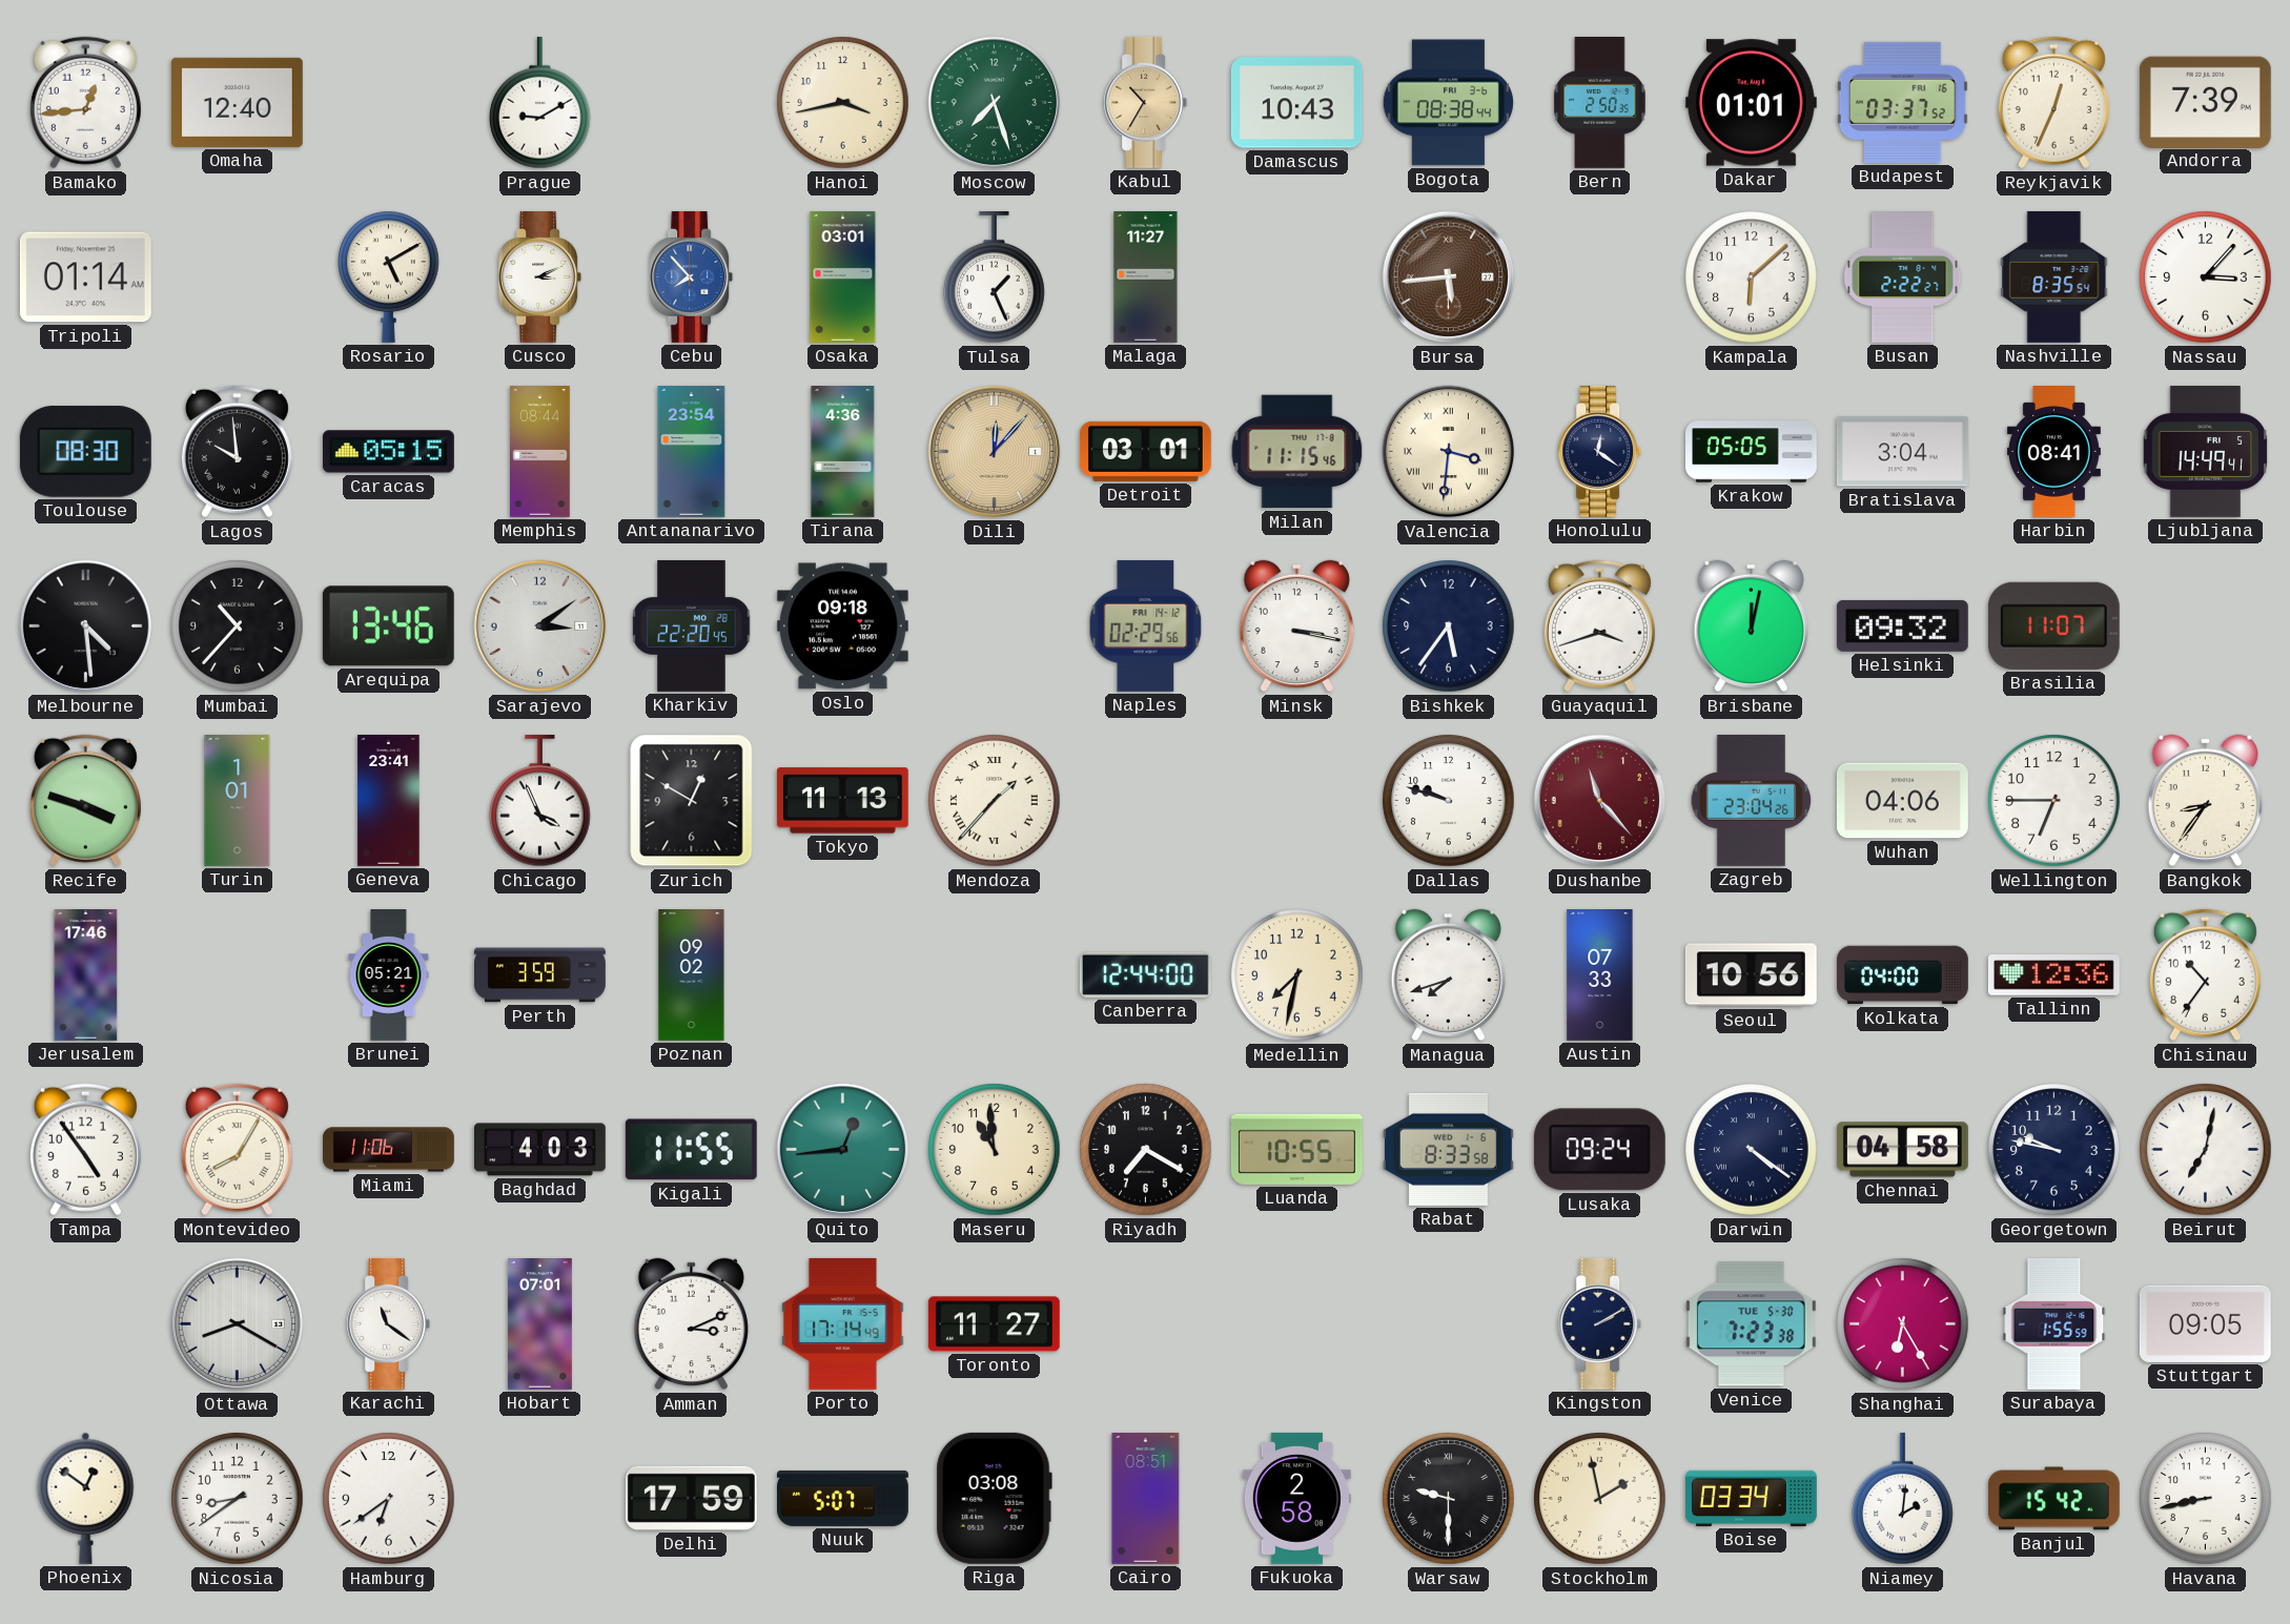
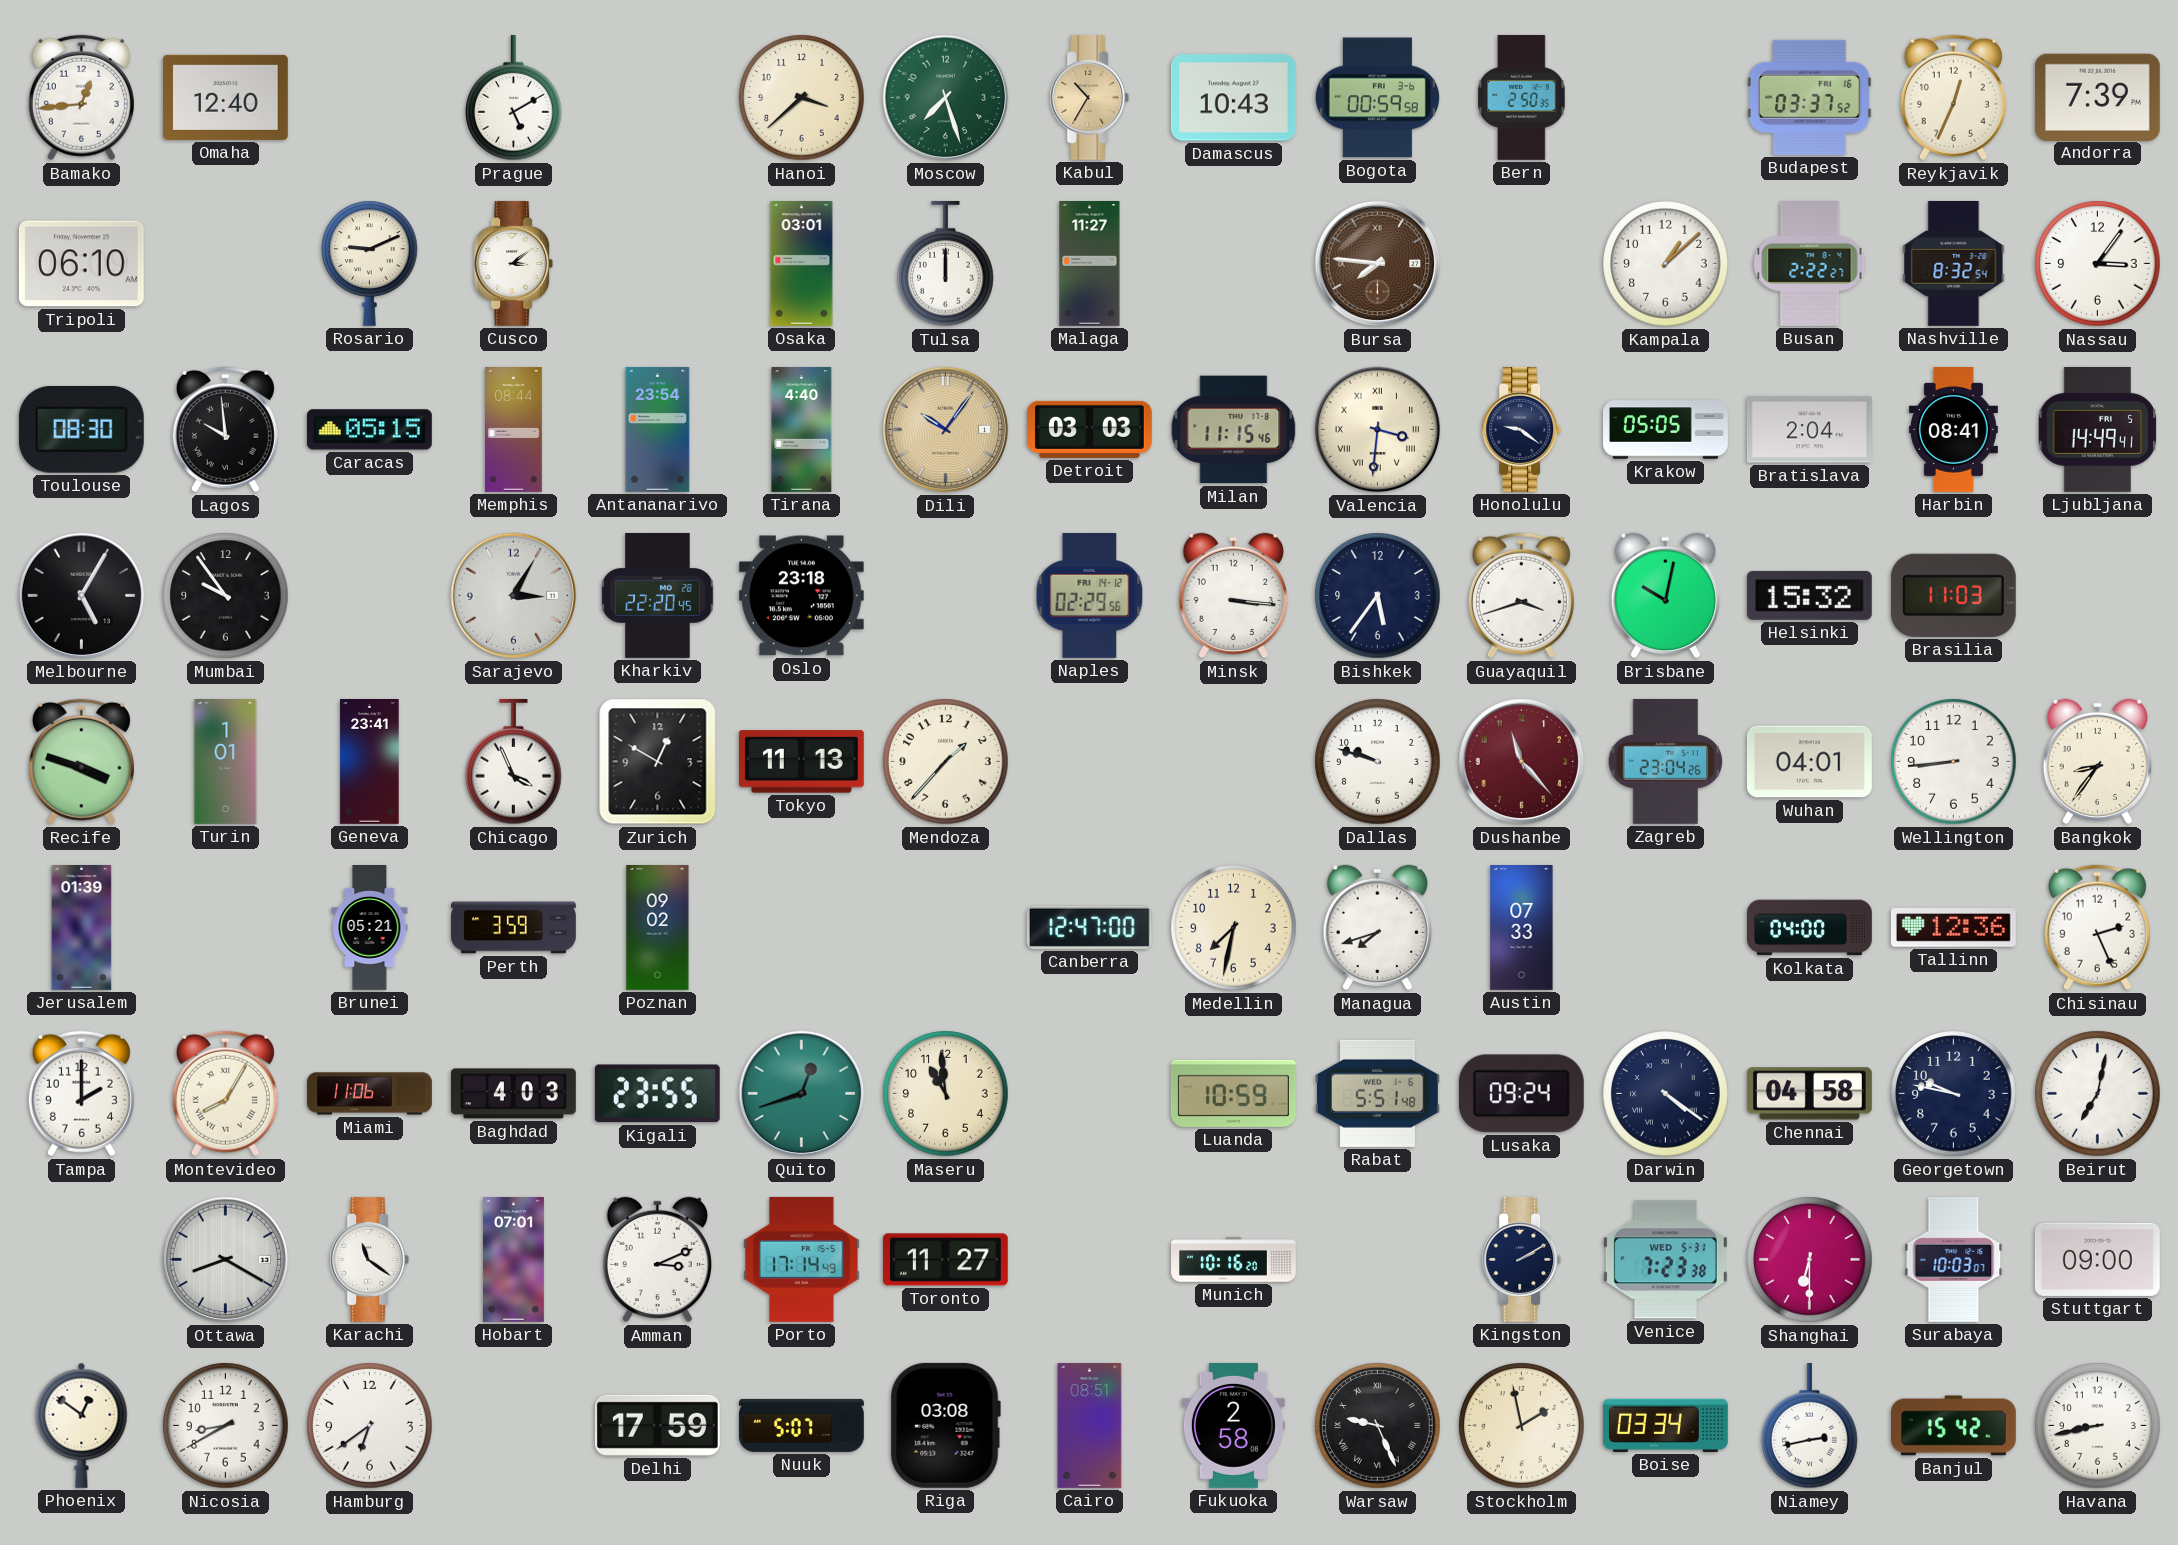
Prague: 9:10 -> 5:10 (514, 98)
Hanoi: 3:43 -> 3:38 (802, 98)
Bogota: 08:38 -> 00:59 (1377, 98)
Dakar: 01:01 -> none (1751, 103)
Tripoli: 01:14 -> 06:10 (81, 264)
Rosario: 5:10 -> 9:11 (370, 263)
Cusco: 3:11 -> 3:09 (514, 263)
Cebu: 7:53 -> none (692, 276)
Tulsa: 1:26 -> 12:00 (946, 264)
Bursa: 5:44 -> 7:46 (1378, 264)
Kampala: 6:08 -> 1:08 (1666, 264)
Nashville: 8:35 -> 8:32 (1954, 263)
Nassau: 3:07 -> 3:06 (2098, 264)
Tirana: 4:36 -> 4:40 (802, 430)
Dili: 12:07 -> 10:06 (946, 430)
Detroit: 03:01 -> 03:03 (1089, 429)
Honolulu: 12:21 -> 9:21 (1522, 429)
Bratislava: 3:04 -> 2:04 (1809, 430)
Melbourne: 4:29 -> 5:05 (82, 596)
Mumbai: 10:37 -> 9:54 (226, 596)
Arequipa: 13:46 -> none (388, 626)
Sarajevo: 3:09 -> 3:05 (514, 596)
Oslo: 09:18 -> 23:18 (801, 596)
Minsk: 3:17 -> 3:16 (1233, 596)
Brisbane: 12:02 -> 10:02 (1665, 596)
Helsinki: 09:32 -> 15:32 (1809, 595)
Brasilia: 11:07 -> 11:03 (1953, 595)
Mendoza numerals: Roman -> Arabic (946, 762)
Wuhan: 04:06 -> 04:01 (1809, 762)
Wellington: 6:45 -> 8:44 (1954, 762)
Jerusalem: 17:46 -> 01:39 (82, 928)
Canberra: 12:44 -> 12:47 (1089, 927)
Seoul: 10:56 -> none (1751, 975)
Chisinau: 10:36 -> 2:26 (2097, 928)
Tampa: 4:54 -> 2:00 (81, 1094)
Kigali: 11:55 -> 23:55 (657, 1094)
Quito: 12:44 -> 12:42 (802, 1094)
Riyadh: 7:20 -> none (1146, 1150)
Luanda: 10:55 -> 10:59 (1233, 1093)
Rabat: 8:33 -> 5:51 (1377, 1093)
Munich: none -> 10:16 (1234, 1260)
Venice date: TUE 5-30 -> WED 5-31 (1665, 1260)
Shanghai: 6:25 -> 6:30 (1810, 1260)
Surabaya: 1:55 -> 10:03 (1954, 1259)
Stuttgart: 09:05 -> 09:00 (2097, 1259)
Nicosia: 8:39 -> 8:40 (226, 1426)
Warsaw: 9:30 -> 9:26 (1378, 1426)
Niamey: 2:01 -> 2:43 (1810, 1426)
